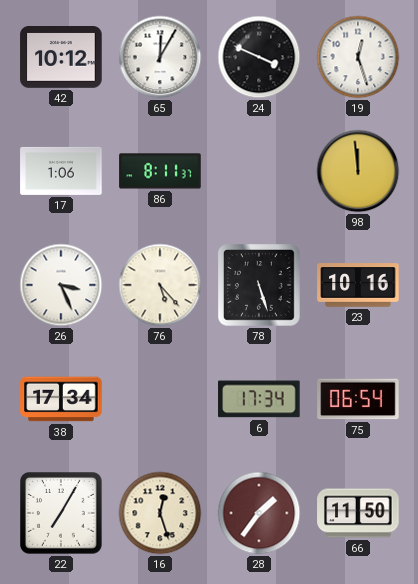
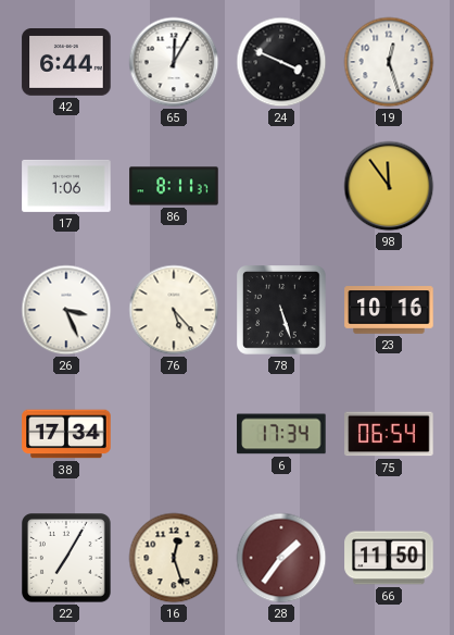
42: 10:12 -> 6:44 (66, 63)
98: 11:59 -> 11:54 (389, 186)
